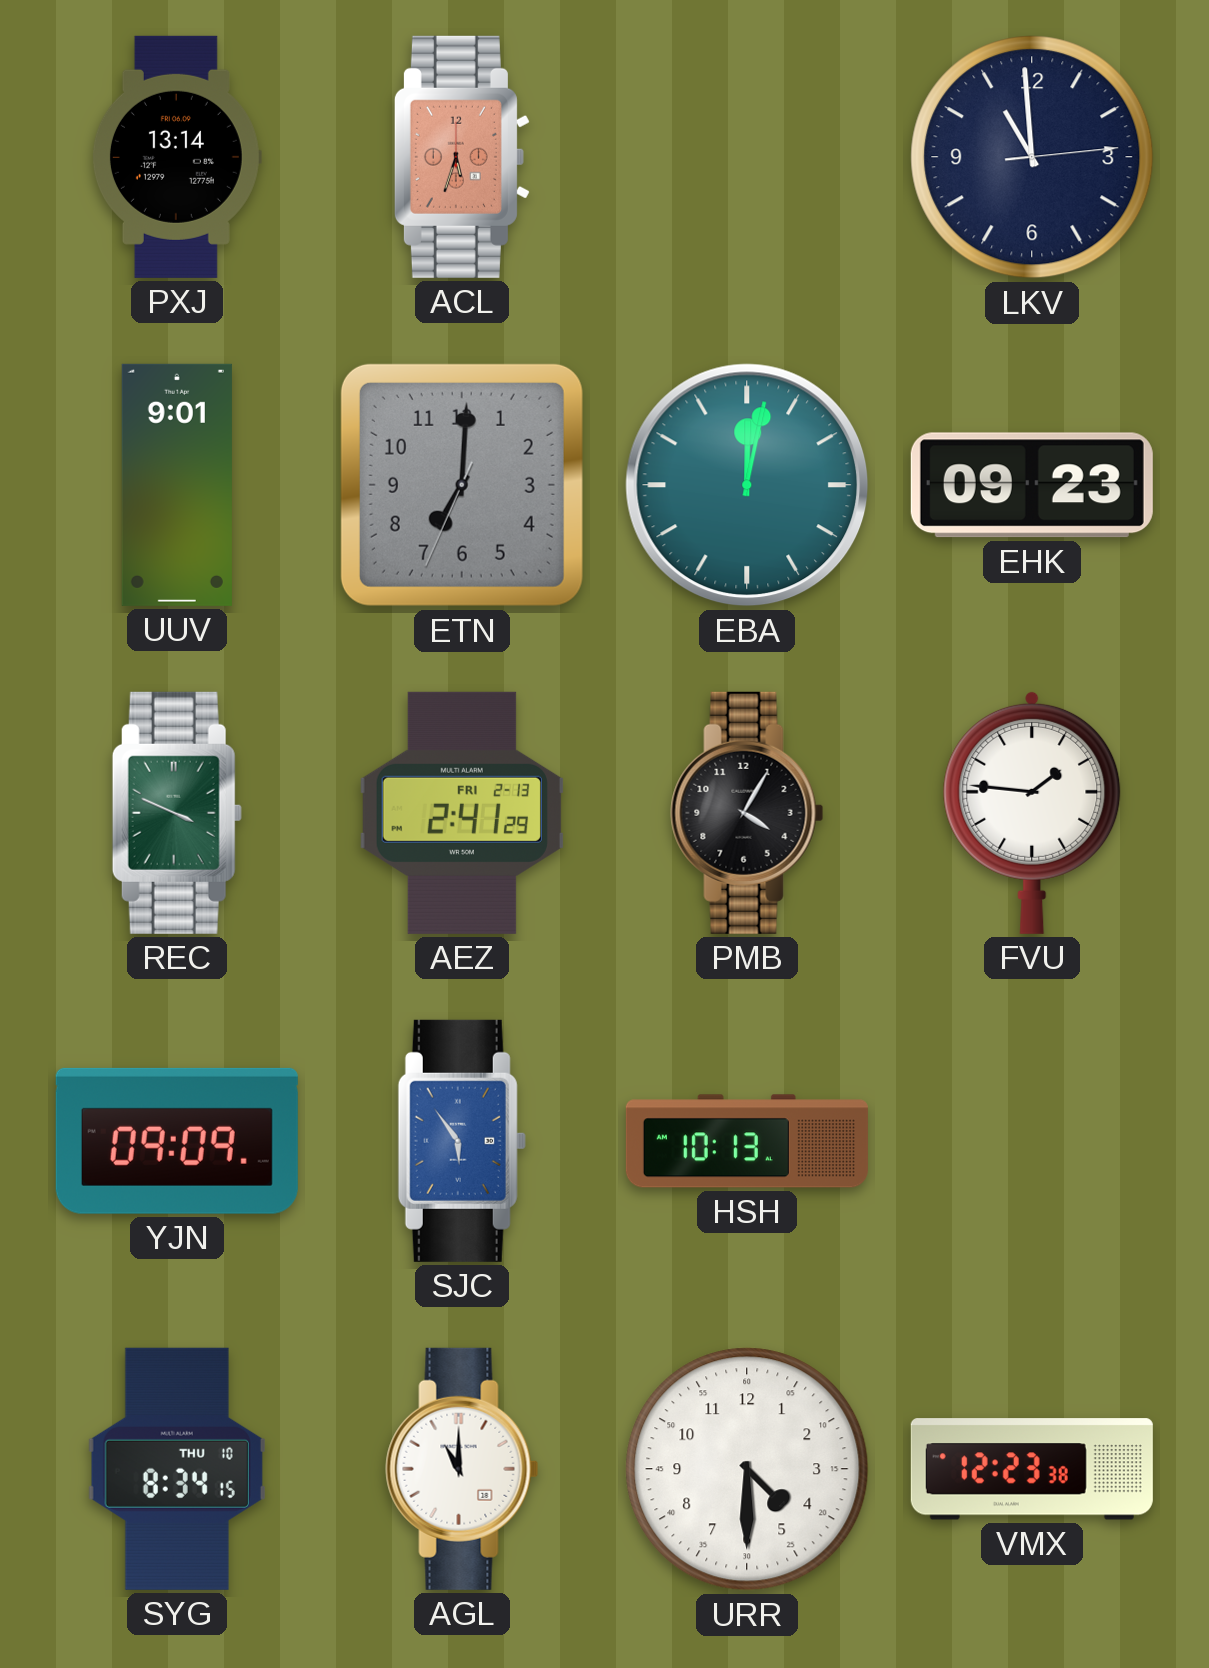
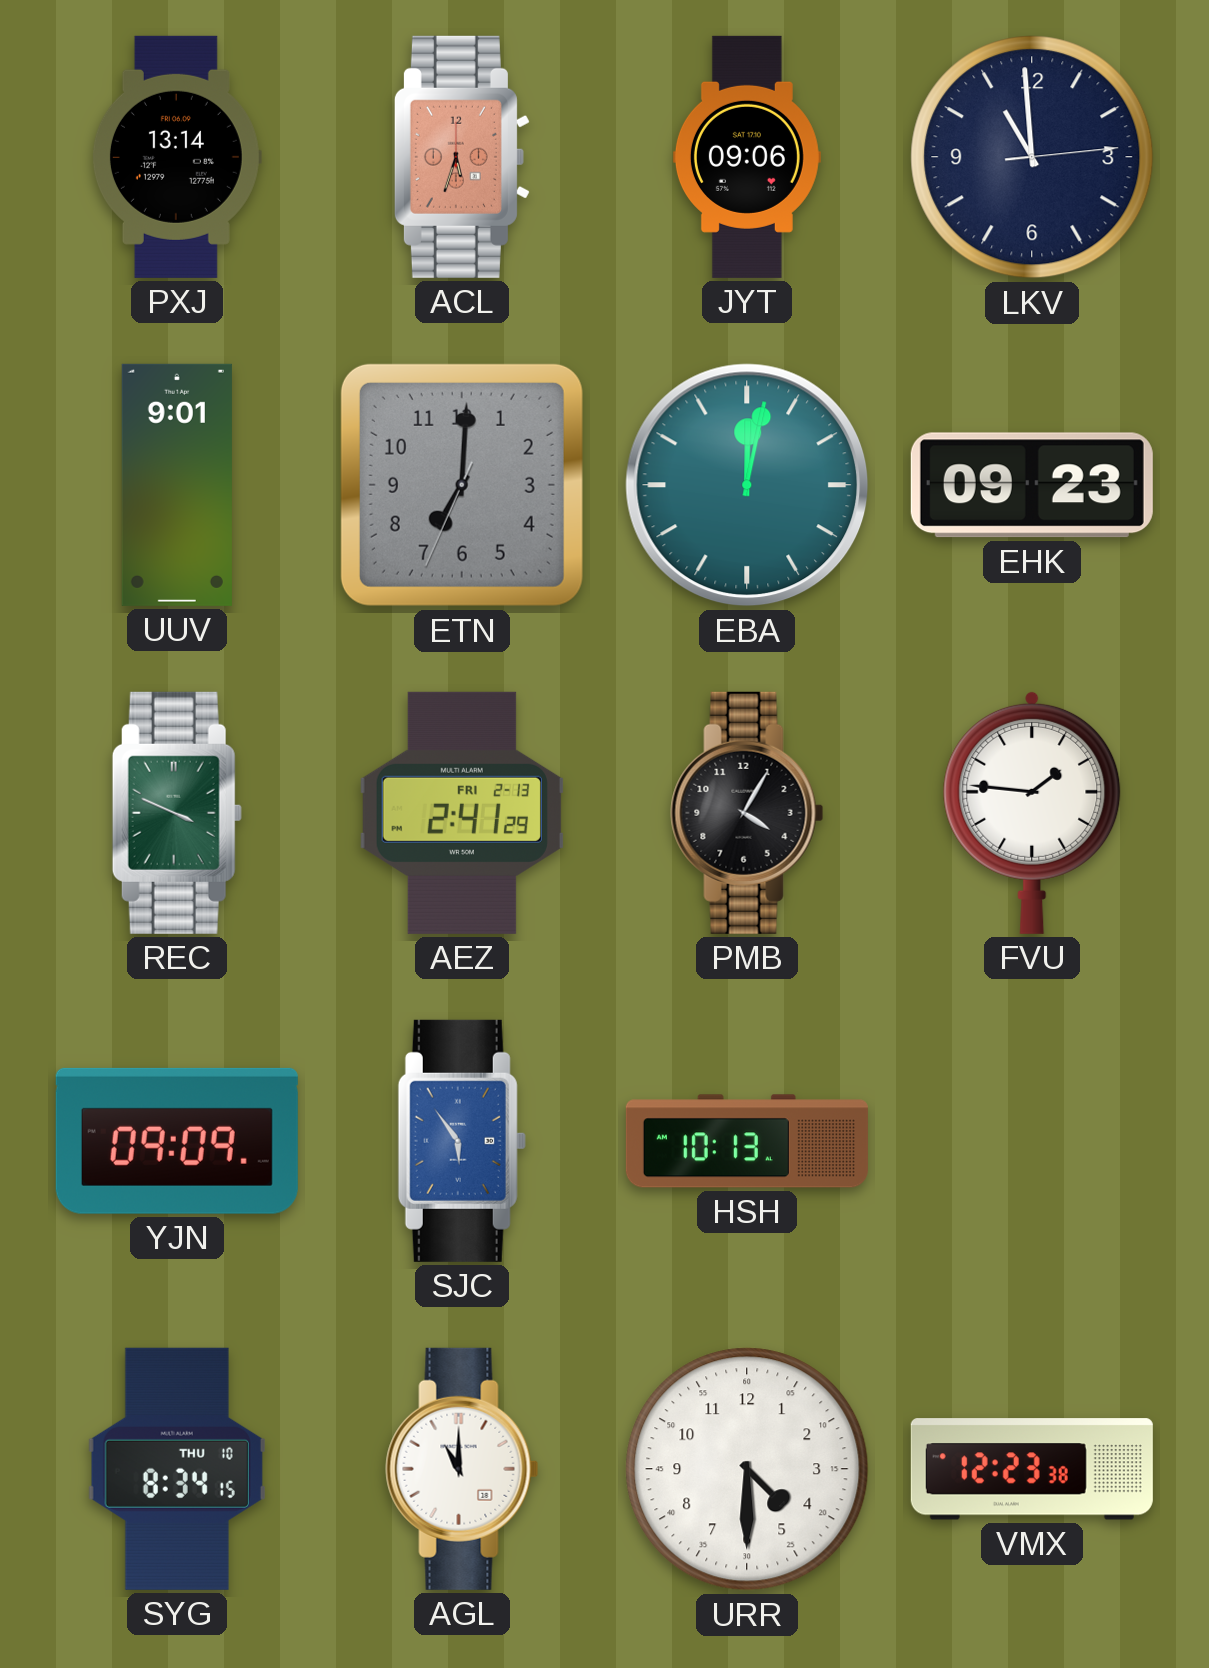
JYT: none -> 09:06 (747, 157)
